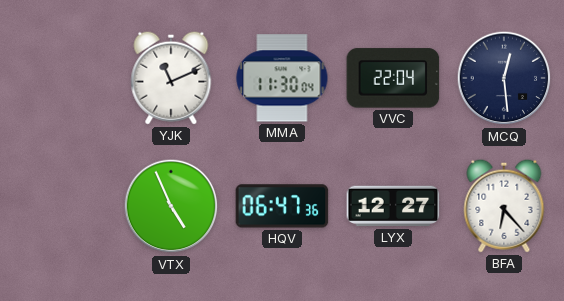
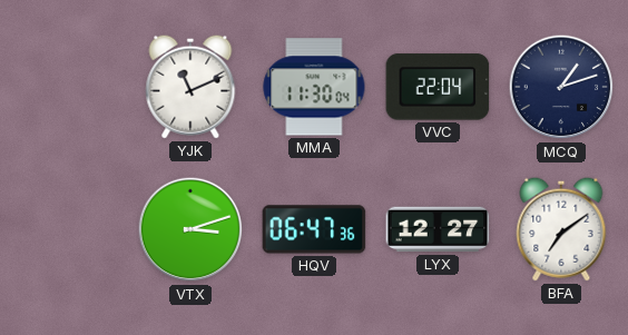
MCQ: 12:29 -> 1:12 (561, 87)
VTX: 4:56 -> 3:12 (190, 229)
BFA: 6:23 -> 7:09 (561, 229)
